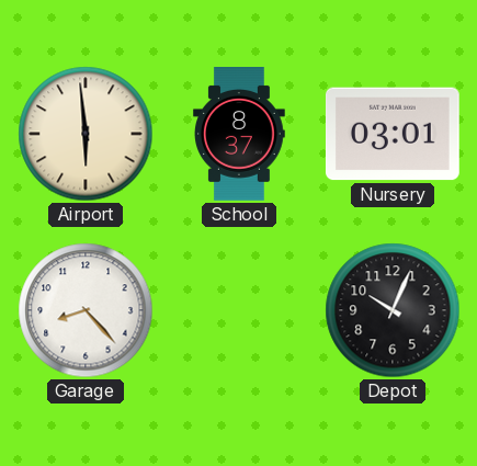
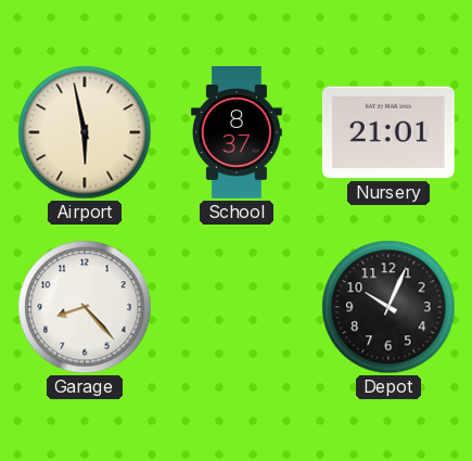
Airport: 5:59 -> 5:58 (85, 132)
Nursery: 03:01 -> 21:01 (388, 132)
